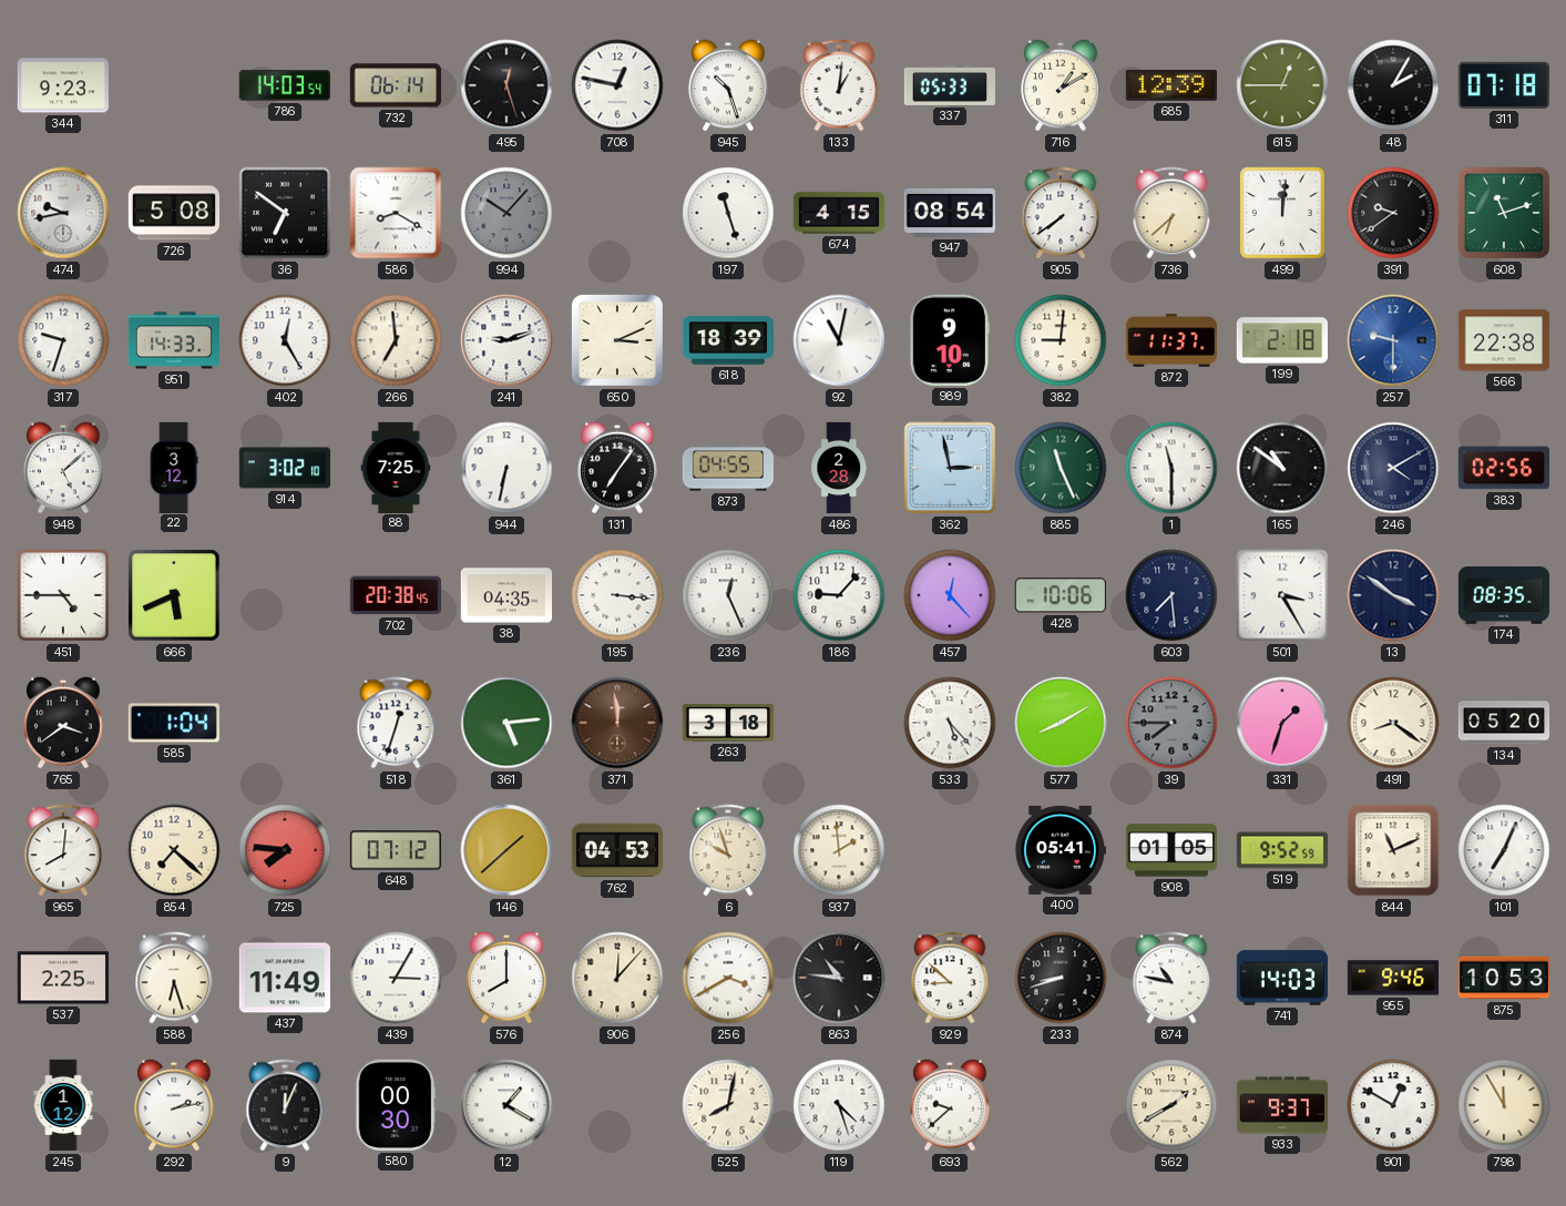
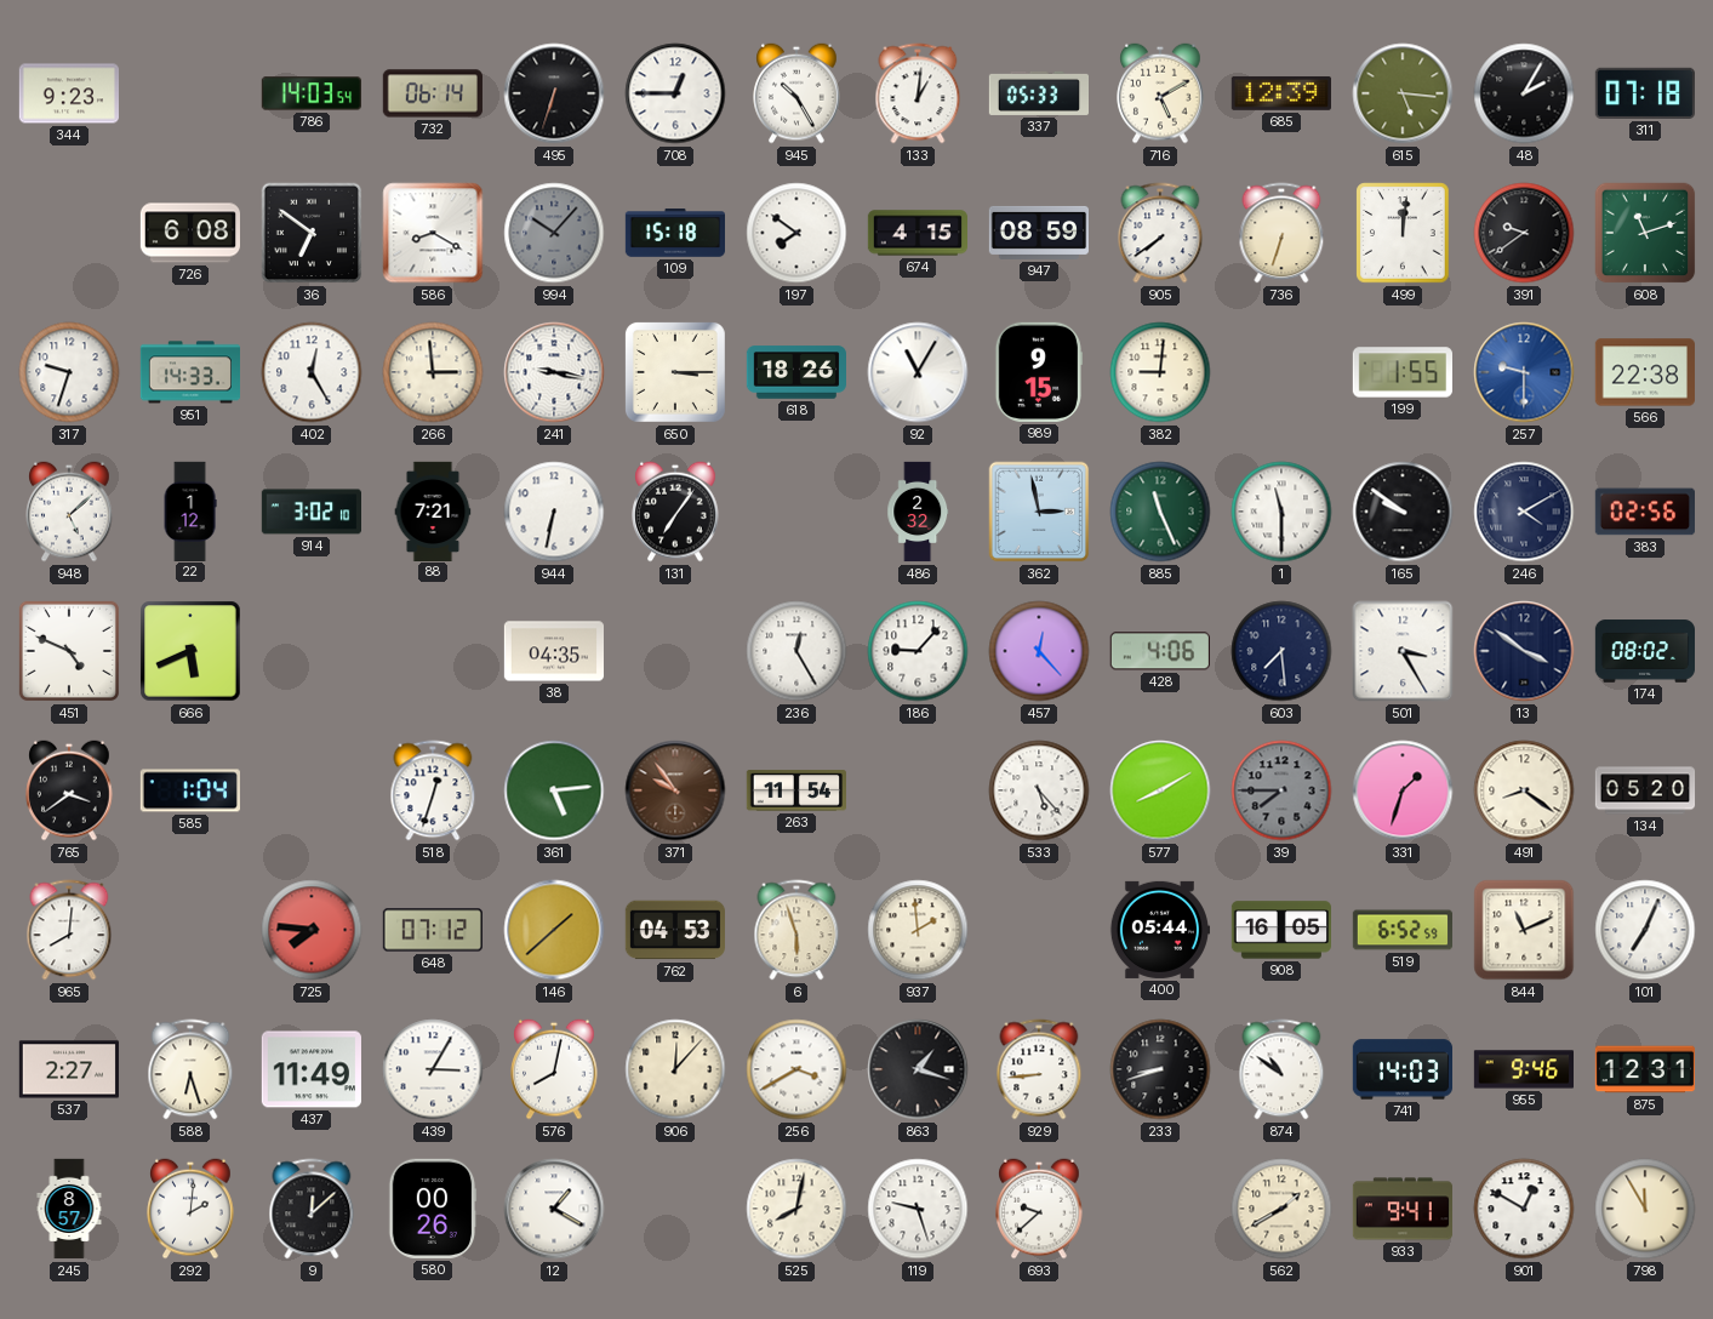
495: 12:27 -> 6:33 (554, 93)
708: 12:47 -> 12:45 (675, 93)
945: 10:27 -> 10:25 (796, 93)
716: 1:10 -> 5:10 (1160, 93)
615: 12:45 -> 5:16 (1403, 93)
474: 9:43 -> none (63, 213)
726: 5:08 -> 6:08 (189, 233)
109: none -> 15:18 (674, 233)
197: 11:27 -> 7:51 (796, 233)
947: 08:54 -> 08:59 (1038, 233)
736: 6:38 -> 6:33 (1281, 233)
266: 6:59 -> 2:59 (433, 372)
241: 9:12 -> 9:17 (554, 372)
650: 3:11 -> 3:15 (675, 372)
618: 18:39 -> 18:26 (795, 372)
92: 11:02 -> 11:05 (918, 372)
989: 9:10 -> 9:15 (1039, 372)
872: 11:37 -> none (1171, 340)
199: 2:18 -> 1:55 (1401, 372)
22: 3:12 -> 1:12 (190, 510)
88: 7:25 -> 7:21 (433, 510)
873: 04:55 -> none (727, 468)
486: 2:28 -> 2:32 (918, 512)
165: 10:51 -> 9:51 (1403, 512)
451: 4:45 -> 4:49 (69, 651)
702: 20:38 -> none (395, 595)
195: 3:16 -> none (617, 595)
236: 12:26 -> 12:25 (796, 651)
428: 10:06 -> 4:06 (1160, 651)
174: 08:35 -> 08:02 (1644, 651)
371: 11:59 -> 9:54 (675, 790)
263: 3:18 -> 11:54 (796, 790)
854: 7:22 -> none (174, 850)
6: 9:57 -> 5:57 (796, 930)
400: 05:41 -> 05:44 (1159, 930)
908: 01:05 -> 16:05 (1280, 930)
519: 9:52 -> 6:52 (1401, 930)
537: 2:25 -> 2:27 (69, 1069)
576: 8:00 -> 8:02 (554, 1069)
863: 10:46 -> 1:18 (918, 1069)
929: 8:52 -> 8:44 (1039, 1069)
874: 10:47 -> 10:51 (1281, 1069)
875: 10:53 -> 12:31 (1644, 1069)
245: 1:12 -> 8:57 (69, 1209)
292: 2:13 -> 2:01 (190, 1209)
9: 12:04 -> 12:08 (312, 1209)
580: 00:30 -> 00:26 (433, 1209)
119: 4:27 -> 9:27 (918, 1209)
933: 9:37 -> 9:41 (1401, 1209)
